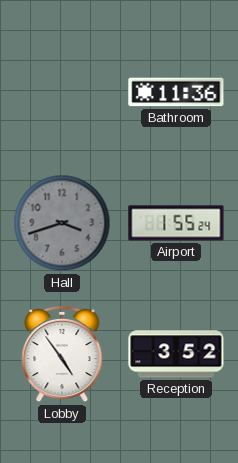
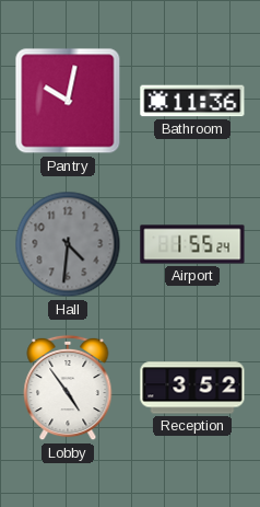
Pantry: none -> 10:02 (68, 101)
Hall: 3:42 -> 4:31 (68, 244)
